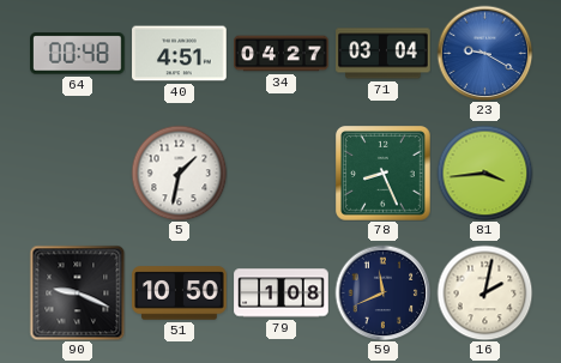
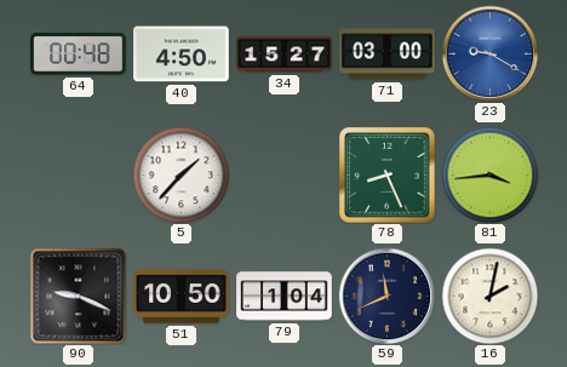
40: 4:51 -> 4:50 (182, 55)
34: 04:27 -> 15:27 (285, 55)
71: 03:04 -> 03:00 (388, 55)
5: 1:32 -> 1:37 (181, 174)
79: 1:08 -> 1:04 (285, 297)
